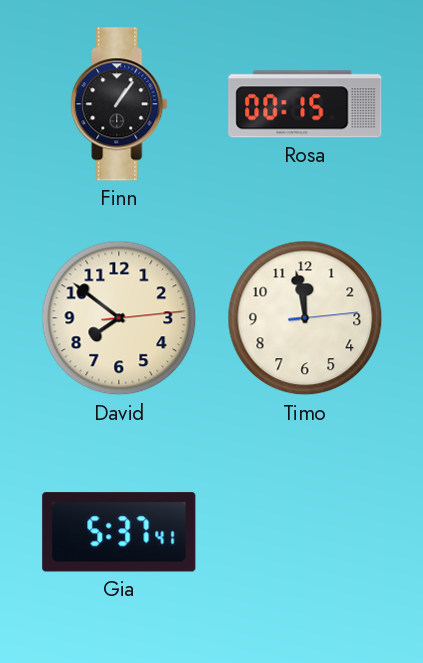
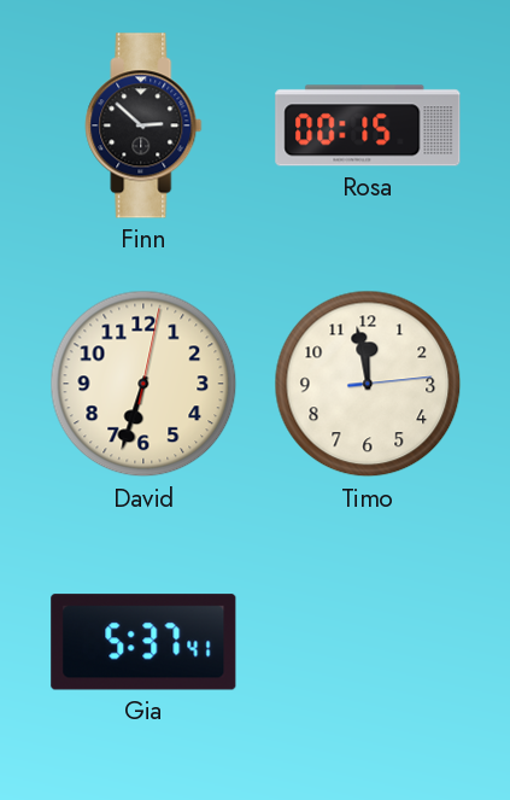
Finn: 1:06 -> 2:52 (143, 125)
David: 7:51 -> 6:33 (143, 384)
